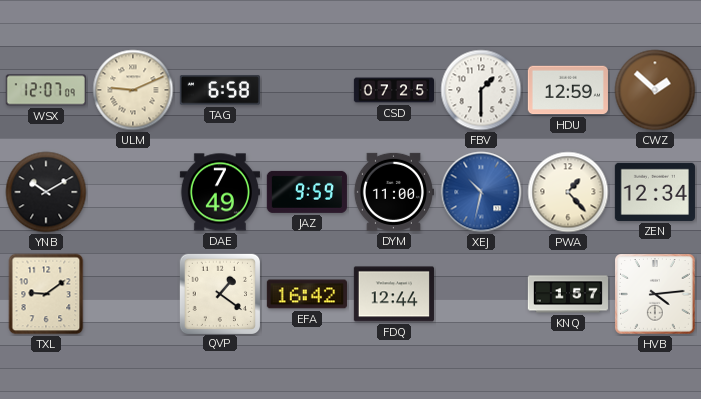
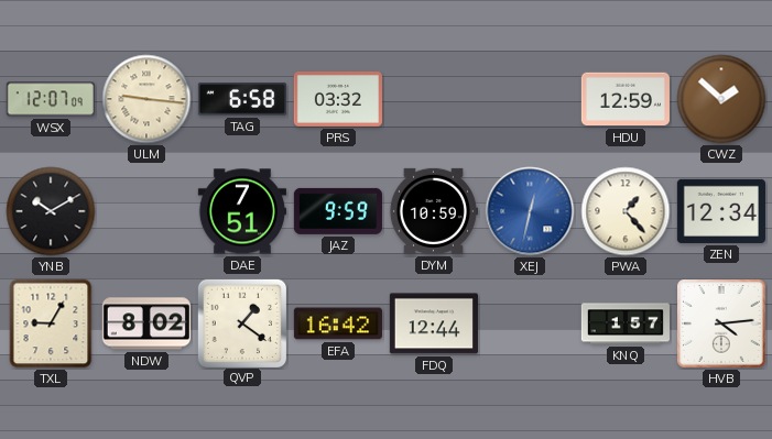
ULM: 9:11 -> 9:16 (146, 99)
PRS: none -> 03:32 (338, 100)
CSD: 07:25 -> none (393, 90)
FBV: 1:30 -> none (481, 90)
DAE: 7:49 -> 7:51 (242, 211)
DYM: 11:00 -> 10:59 (433, 211)
XEJ: 10:32 -> 12:32 (530, 211)
TXL: 9:09 -> 9:05 (51, 323)
NDW: none -> 8:02 (146, 323)
